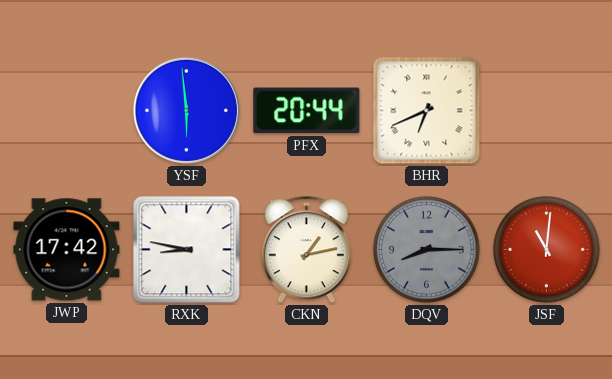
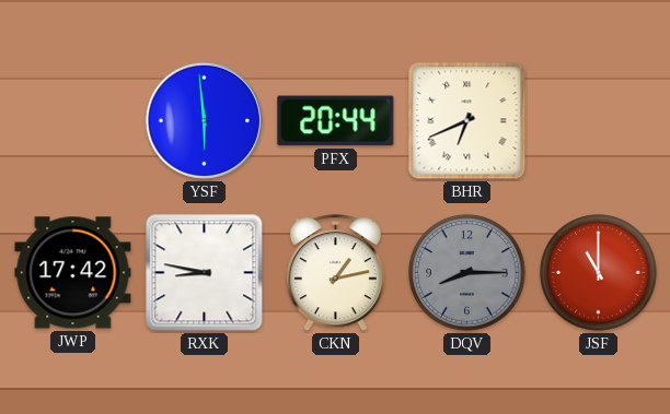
JSF: 11:01 -> 11:00 (599, 273)
